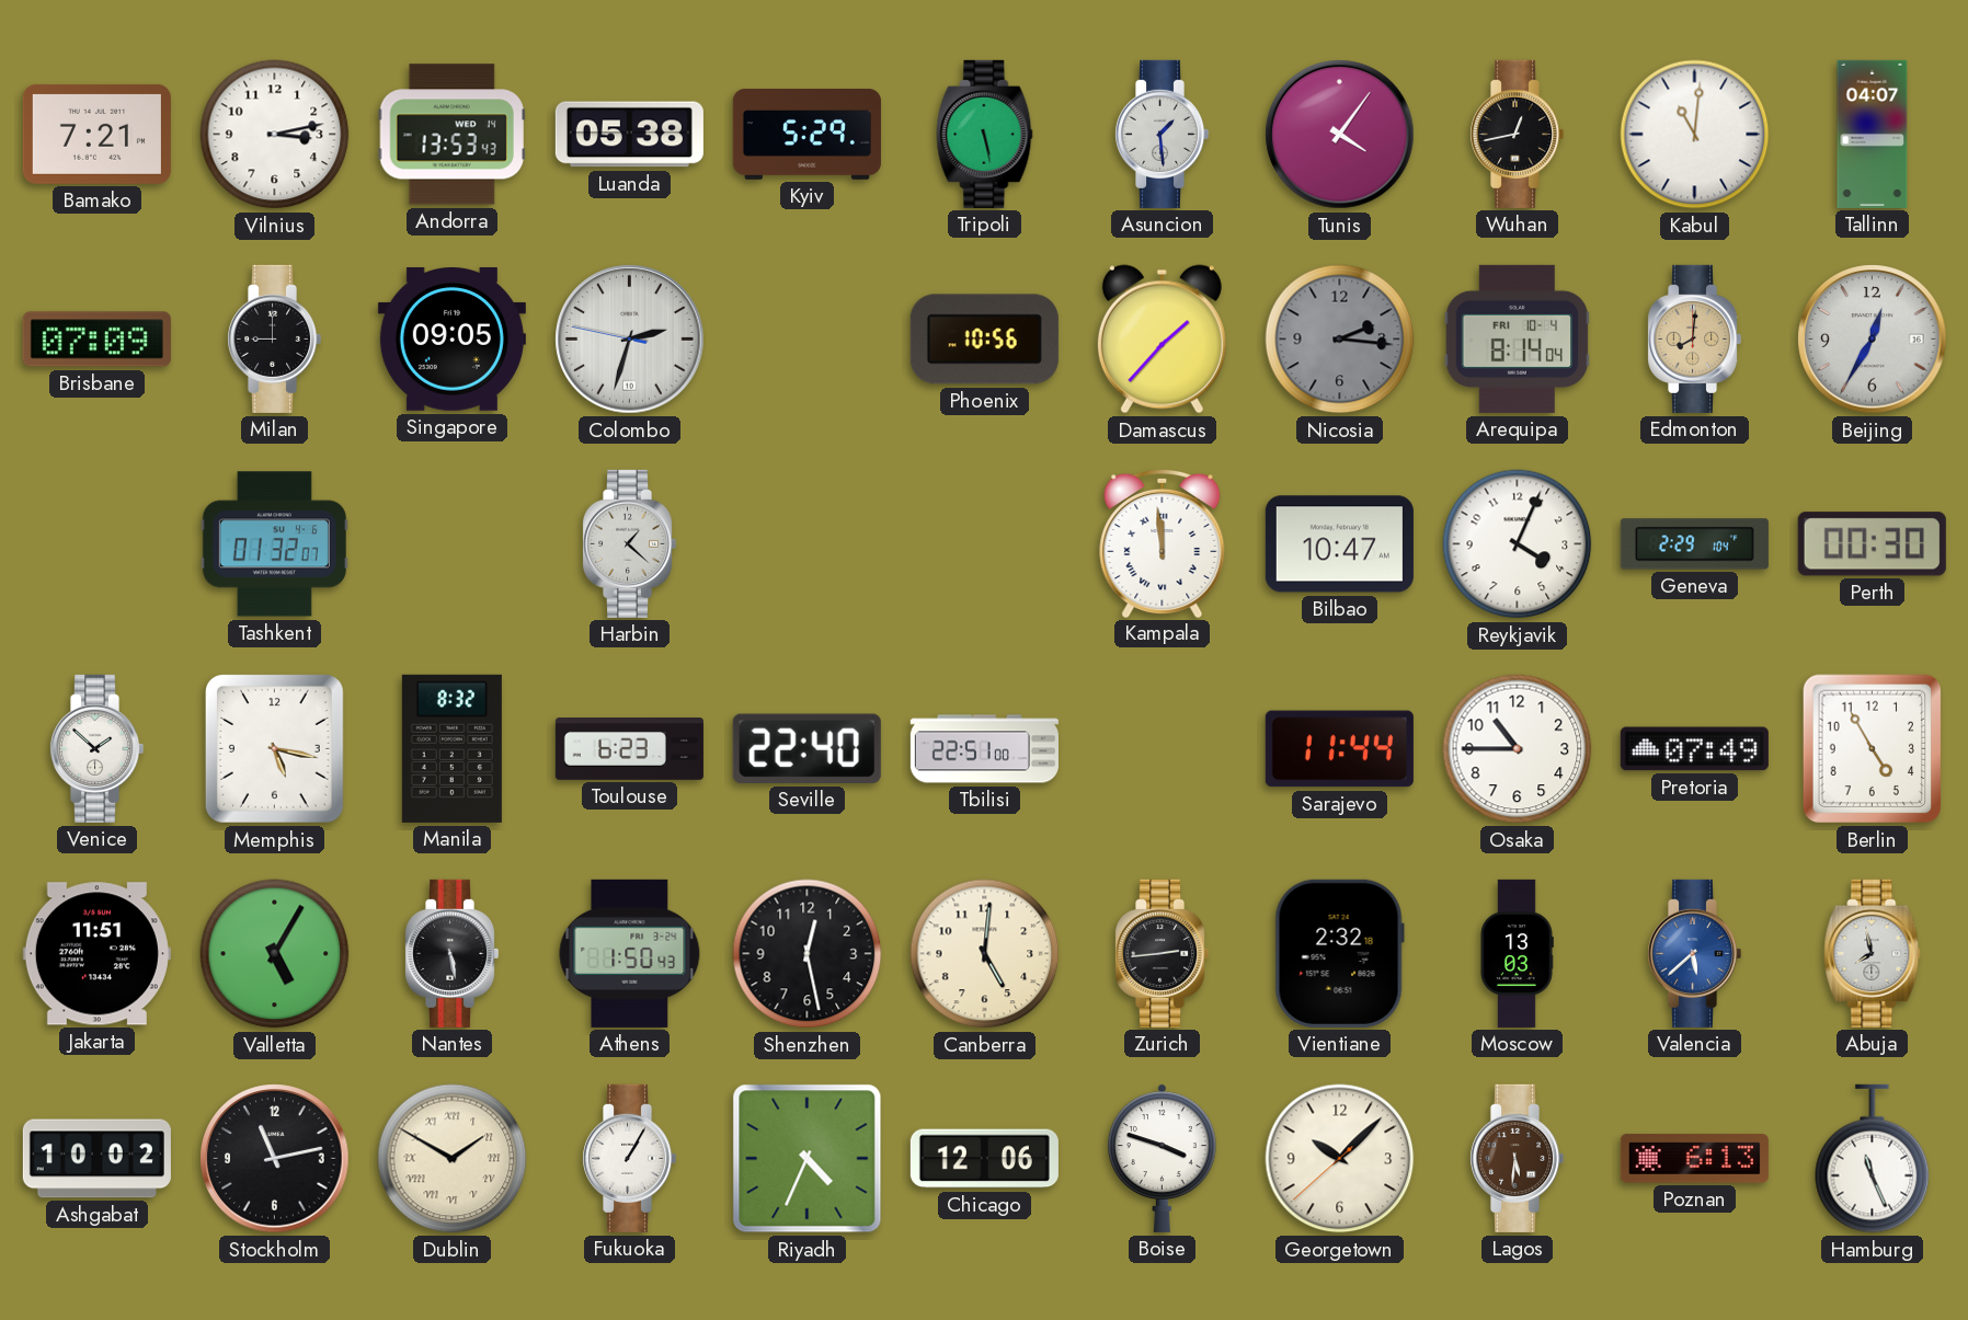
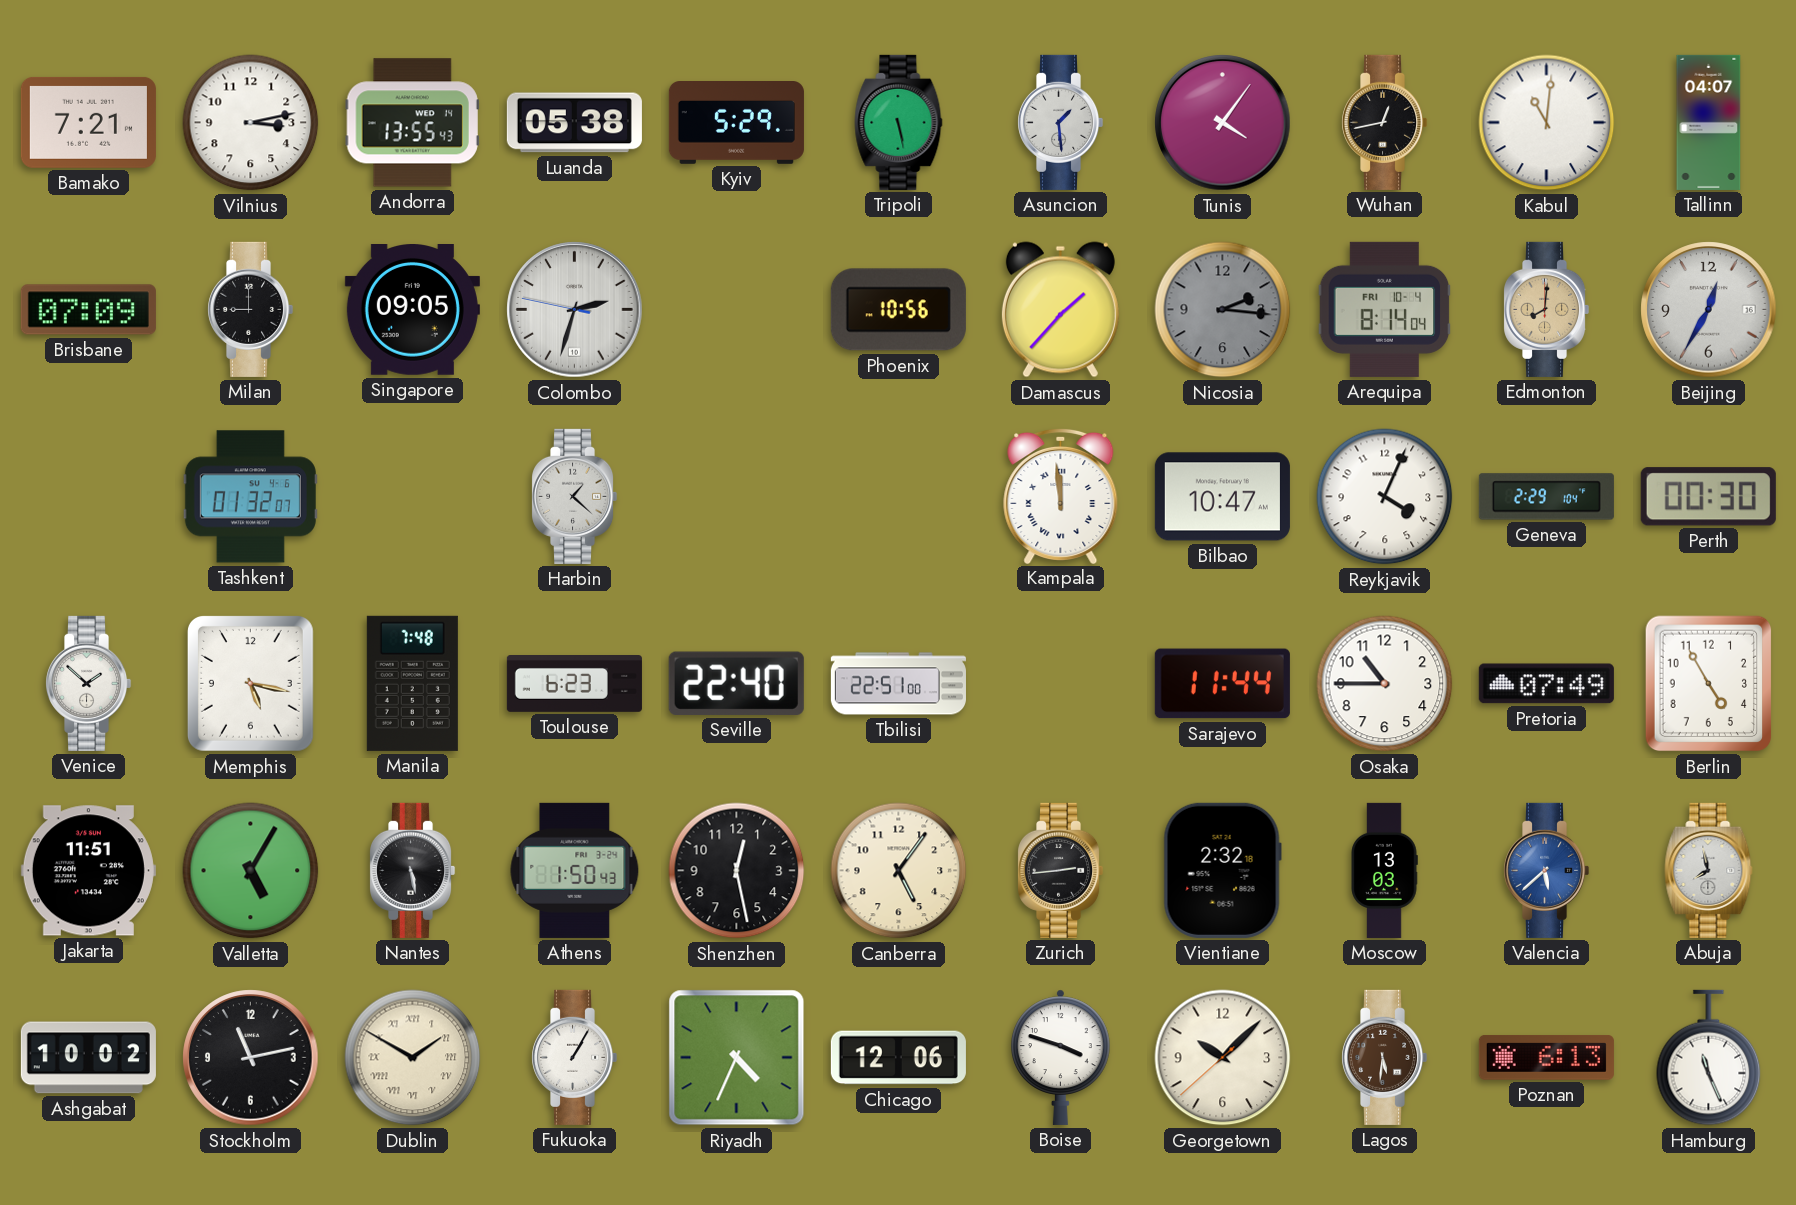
Andorra: 13:53 -> 13:55 (412, 123)
Manila: 8:32 -> 7:48 (412, 683)
Canberra: 5:01 -> 5:06 (899, 871)
